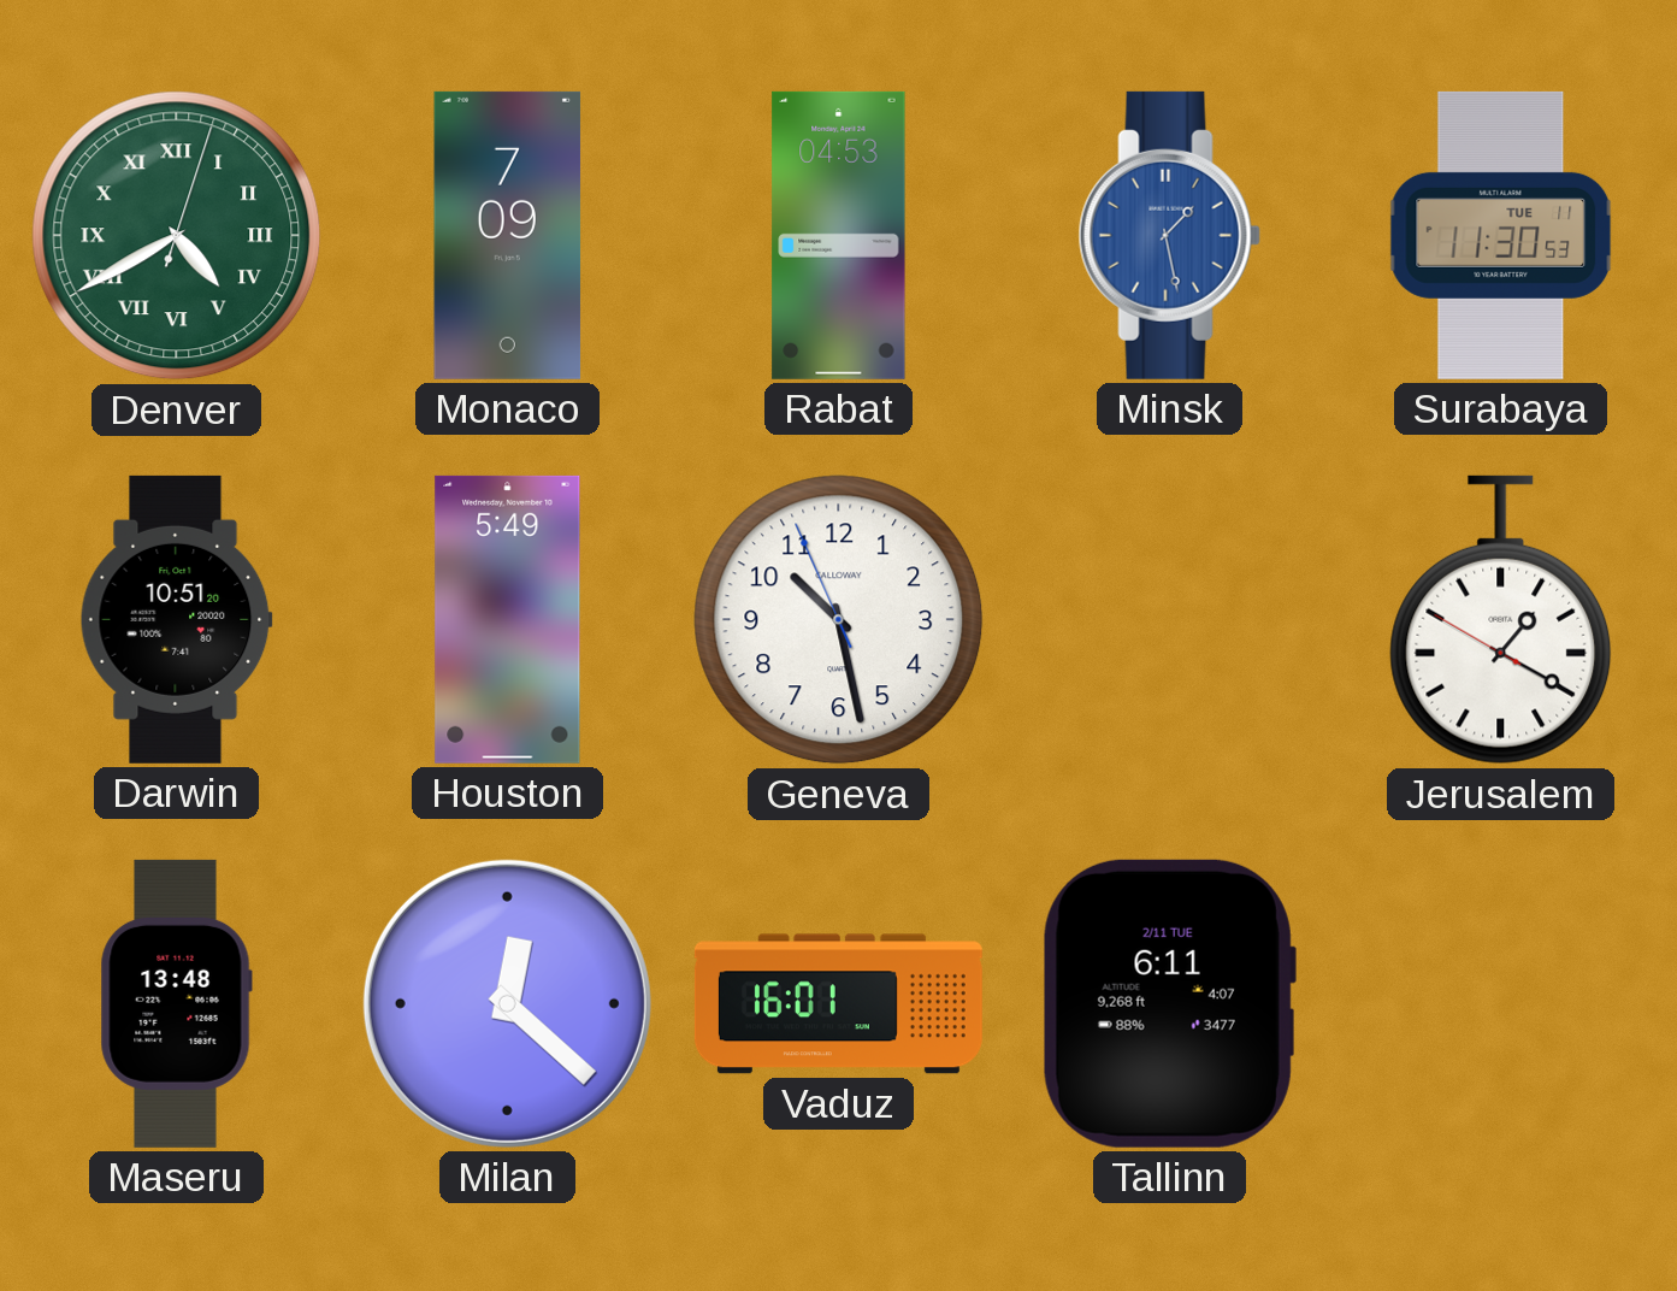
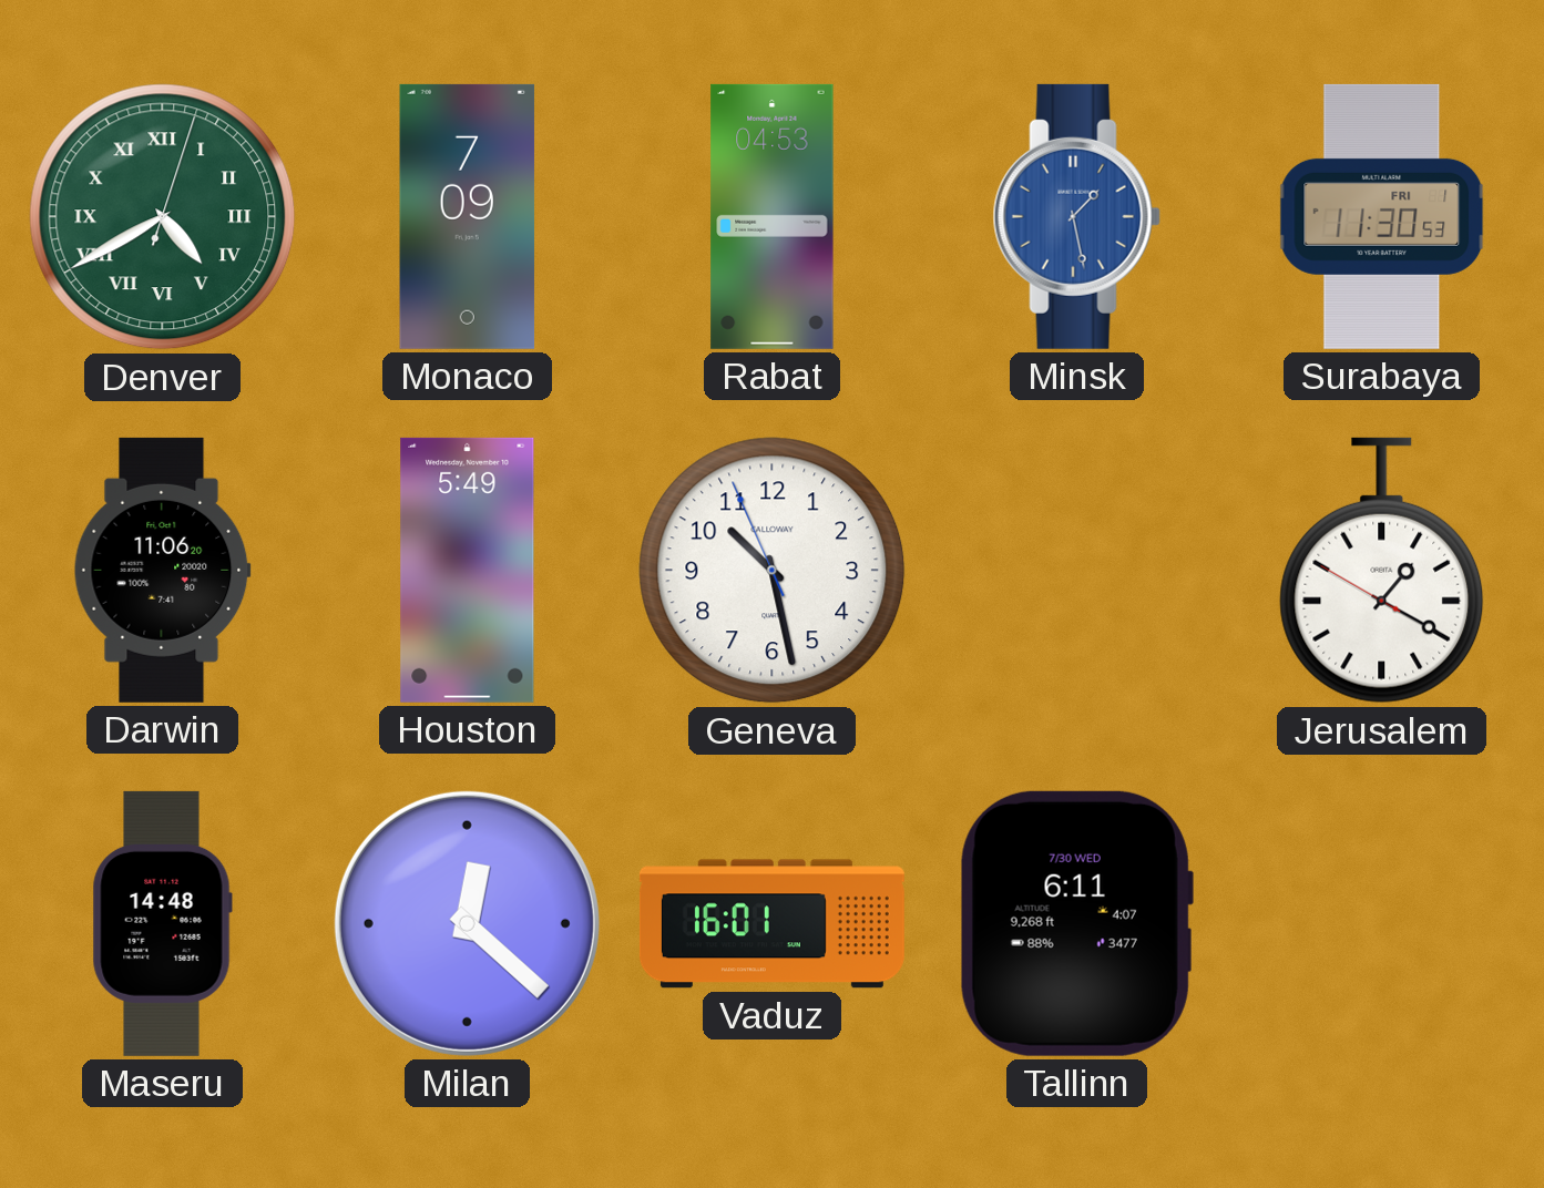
Surabaya date: TUE 11 -> FRI 1 (1382, 216)
Darwin: 10:51 -> 11:06 (162, 570)
Maseru: 13:48 -> 14:48 (162, 923)
Tallinn date: 2/11 TUE -> 7/30 WED (1076, 923)
